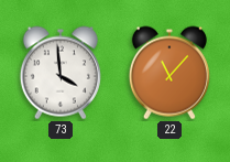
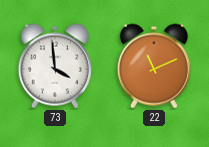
22: 11:07 -> 11:11 (154, 66)
